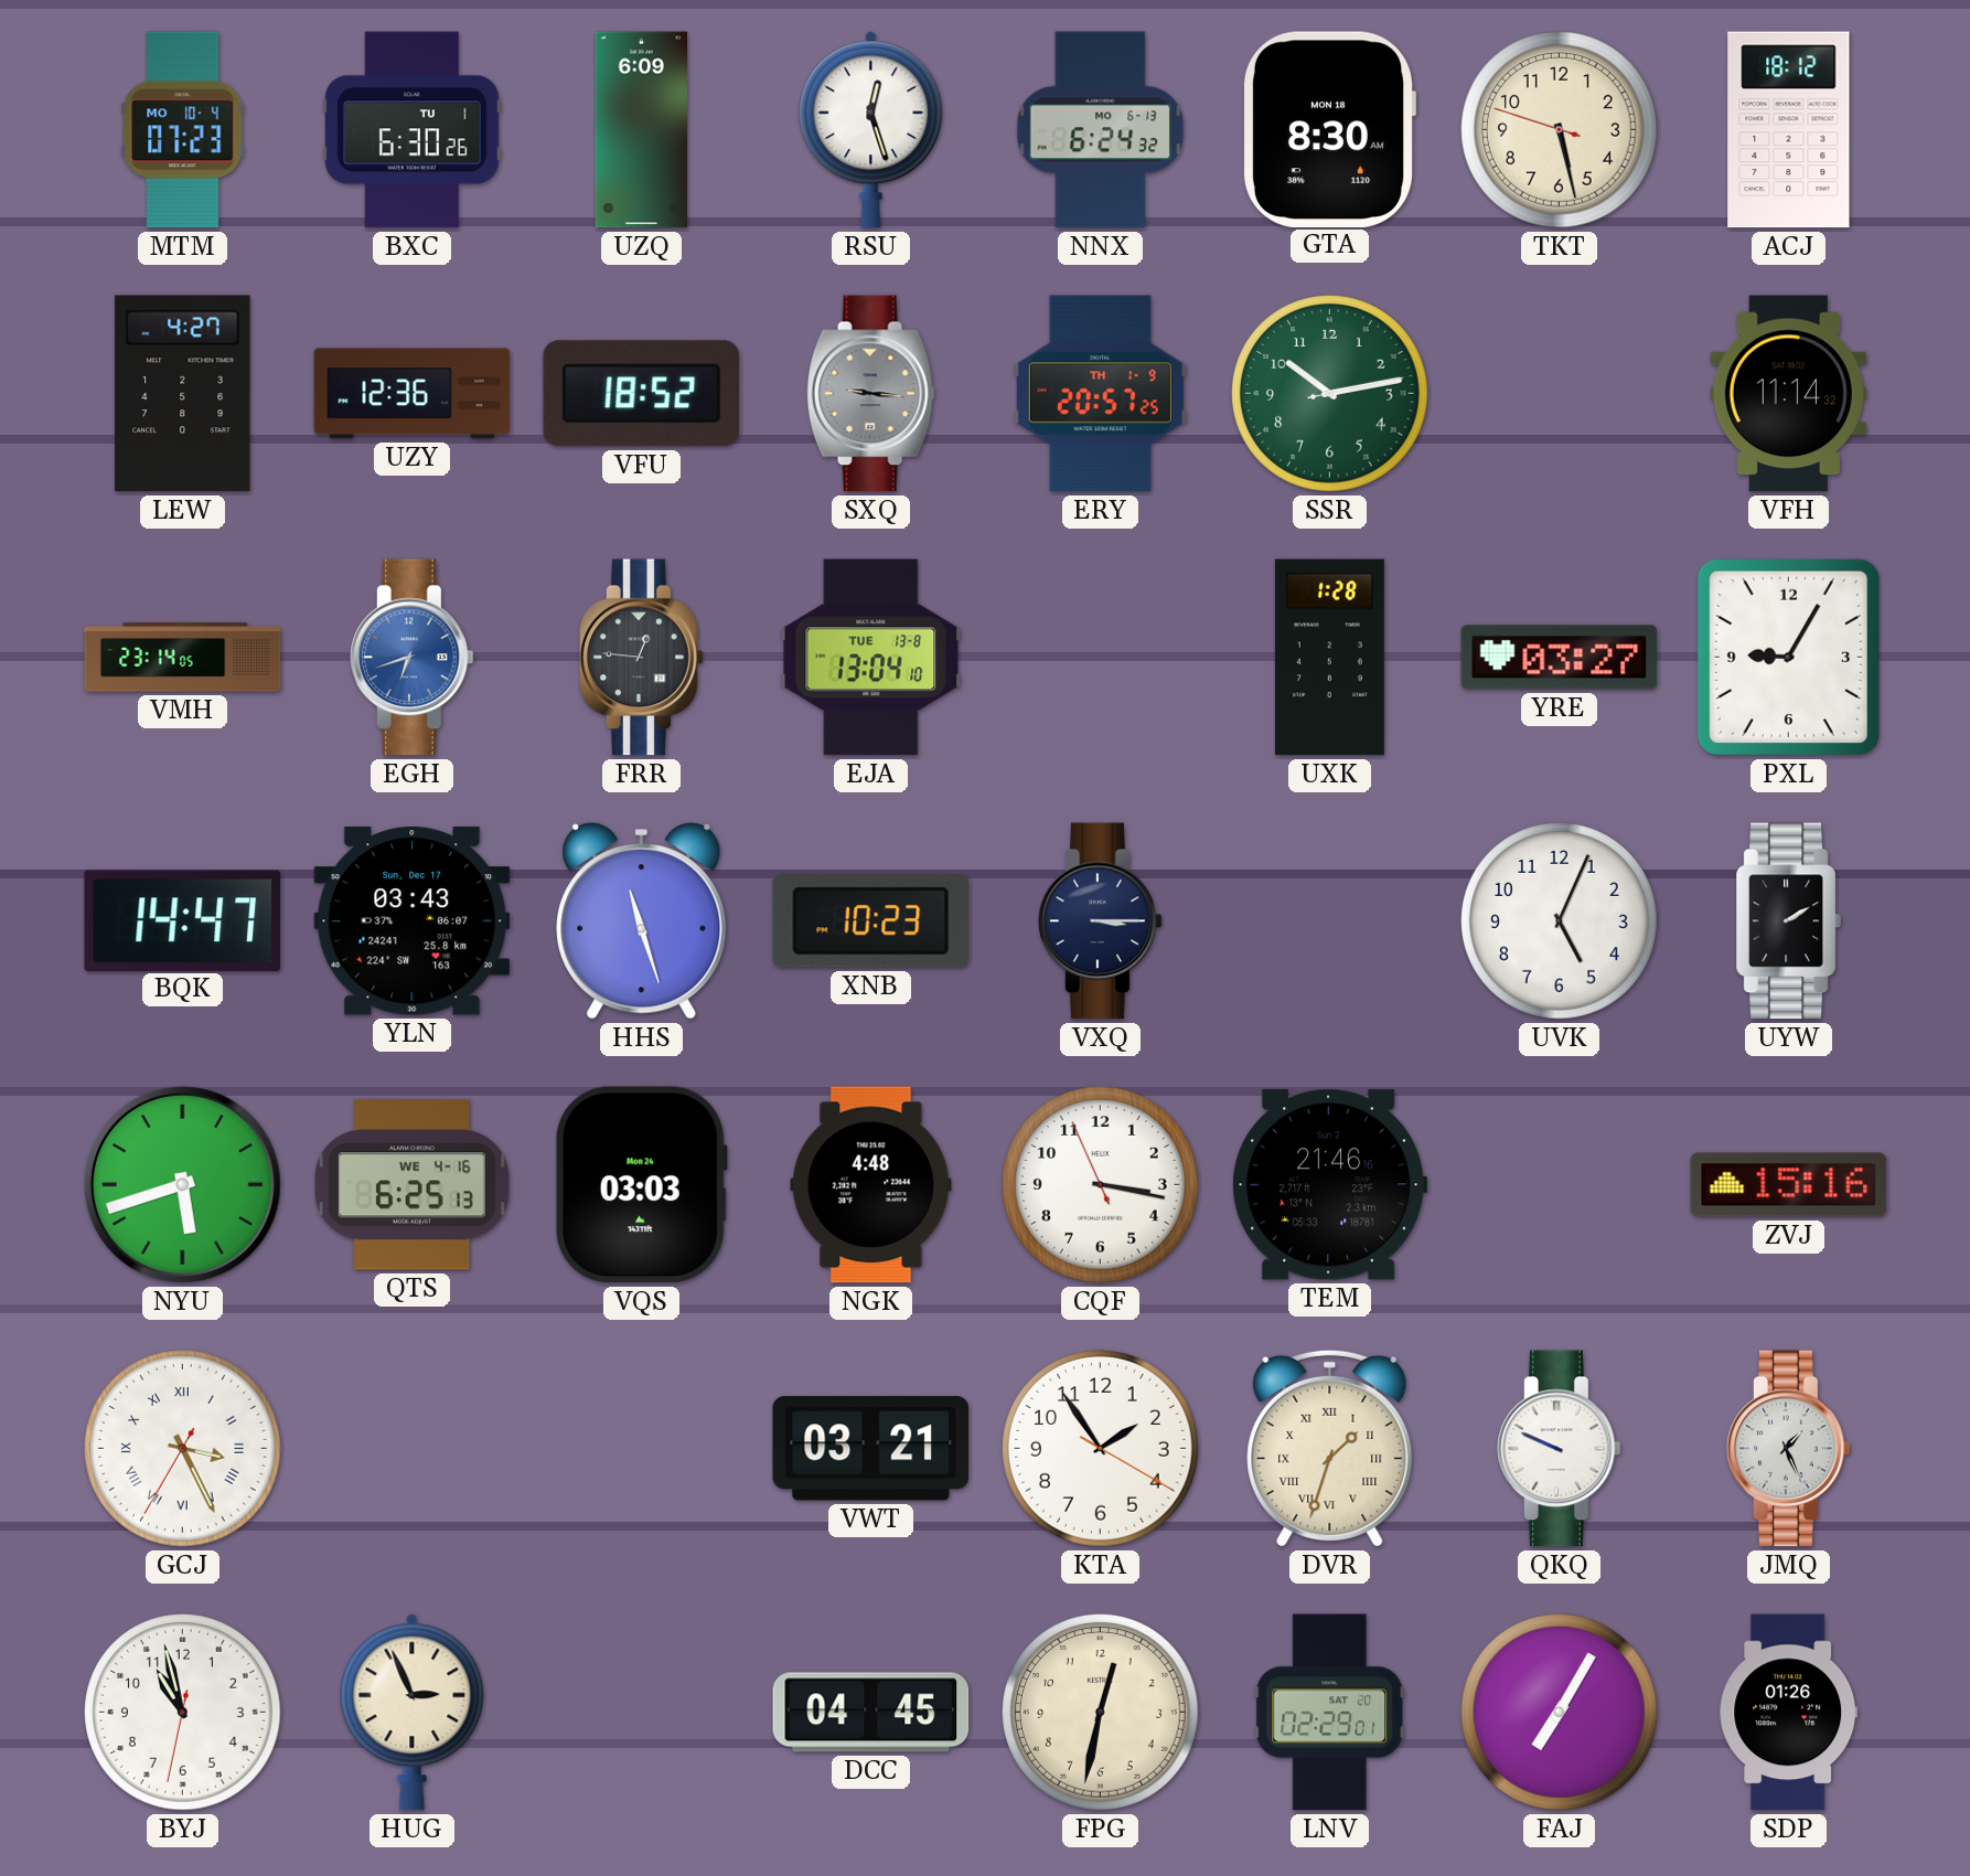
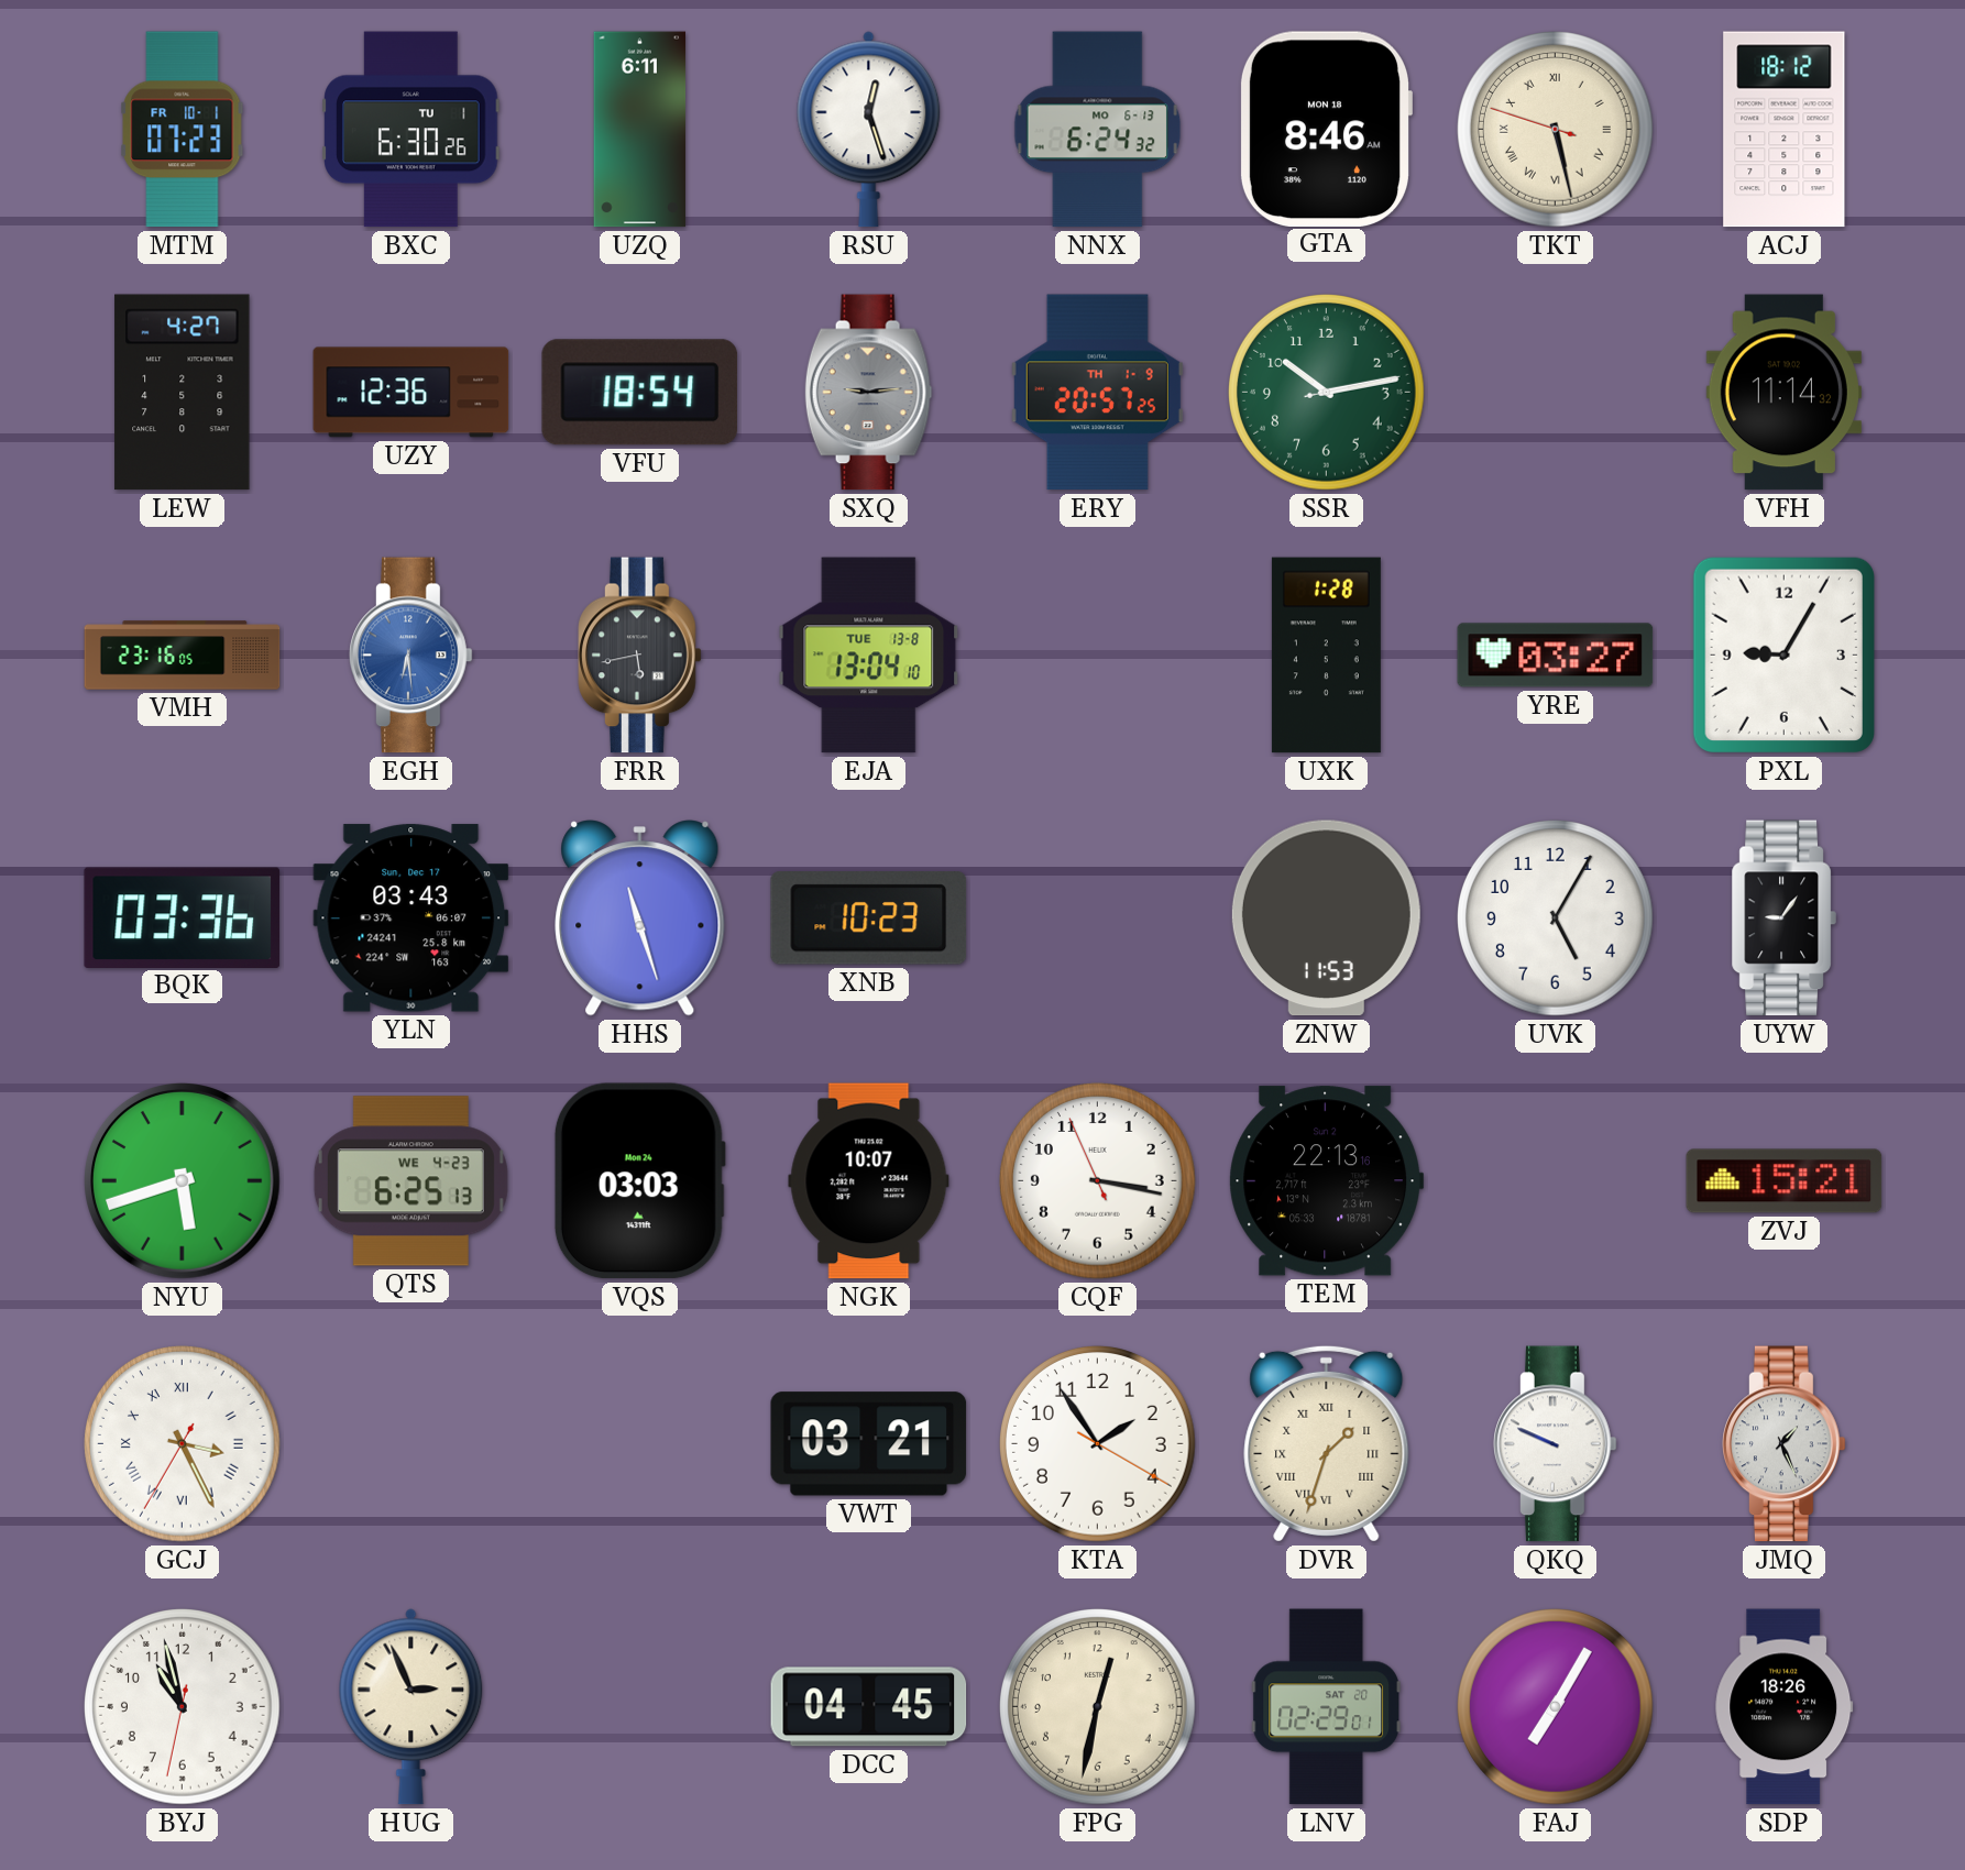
MTM date: MO 10-4 -> FR 10-1 (183, 130)
UZQ: 6:09 -> 6:11 (640, 130)
GTA: 8:30 -> 8:46 (1325, 129)
TKT numerals: Arabic -> Roman (1556, 130)
VFU: 18:52 -> 18:54 (640, 393)
SXQ: 9:16 -> 9:14 (868, 393)
VMH: 23:14 -> 23:16 (183, 656)
EGH: 6:42 -> 6:29 (411, 656)
FRR: 12:46 -> 5:43 (640, 656)
BQK: 14:47 -> 03:36 (183, 917)
VXQ: 3:15 -> none (1101, 921)
ZNW: none -> 11:53 (1326, 919)
UVK: 5:04 -> 5:05 (1556, 919)
UYW: 2:10 -> 9:06 (1783, 919)
QTS date: WE 4-16 -> WE 4-23 (410, 1181)
NGK: 4:48 -> 10:07 (869, 1181)
TEM: 21:46 -> 22:13 (1327, 1181)
ZVJ: 15:16 -> 15:21 (1785, 1181)
SDP: 01:26 -> 18:26 (1785, 1707)
